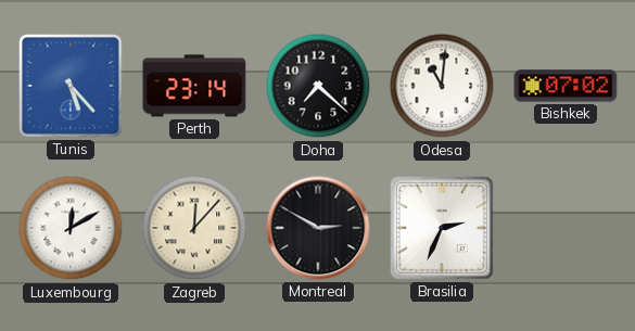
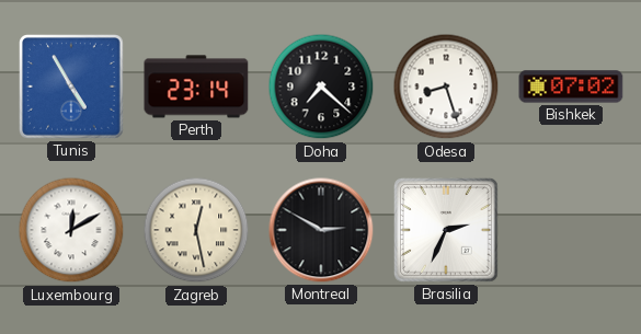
Tunis: 5:23 -> 4:55 (72, 88)
Odesa: 11:01 -> 8:27 (446, 87)
Zagreb: 12:07 -> 12:28 (196, 230)
